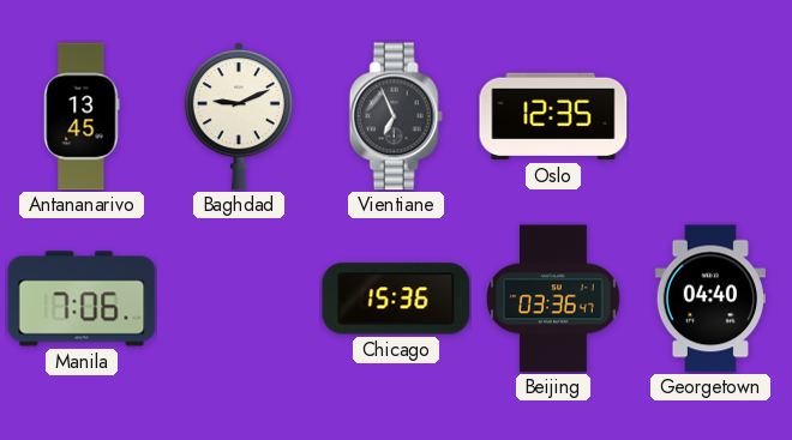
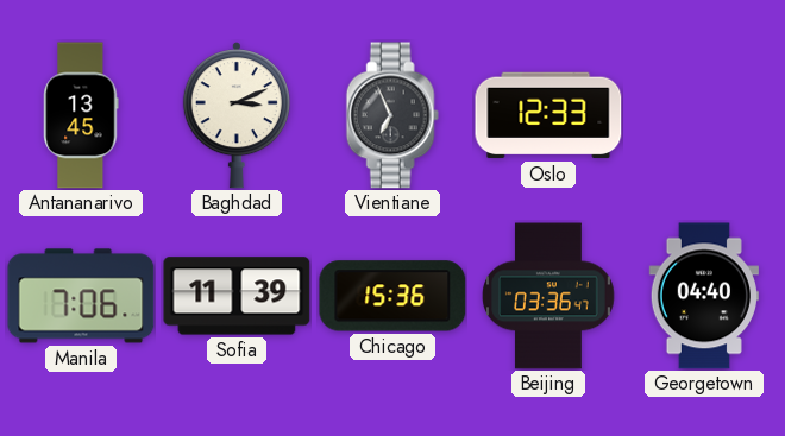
Baghdad: 9:11 -> 3:11 (237, 115)
Oslo: 12:35 -> 12:33 (548, 115)
Sofia: none -> 11:39 (237, 296)
